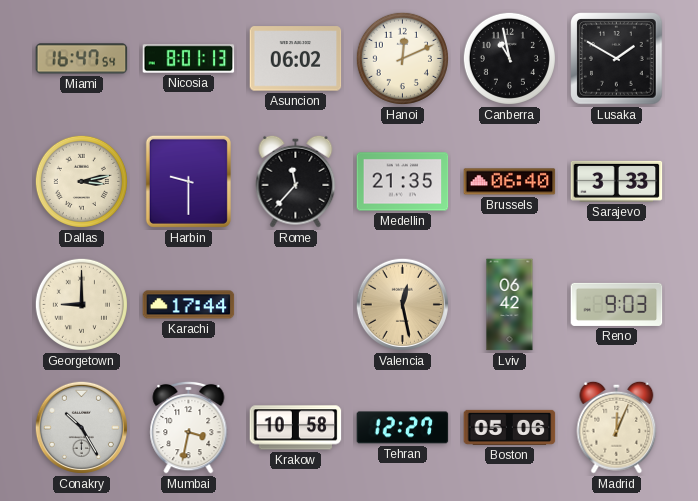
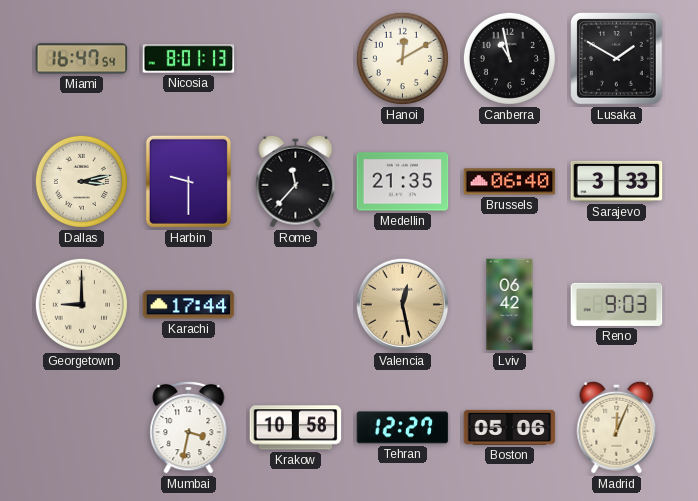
Asuncion: 06:02 -> none (296, 59)
Hanoi: 12:11 -> 12:10 (402, 58)
Conakry: 10:25 -> none (81, 427)
